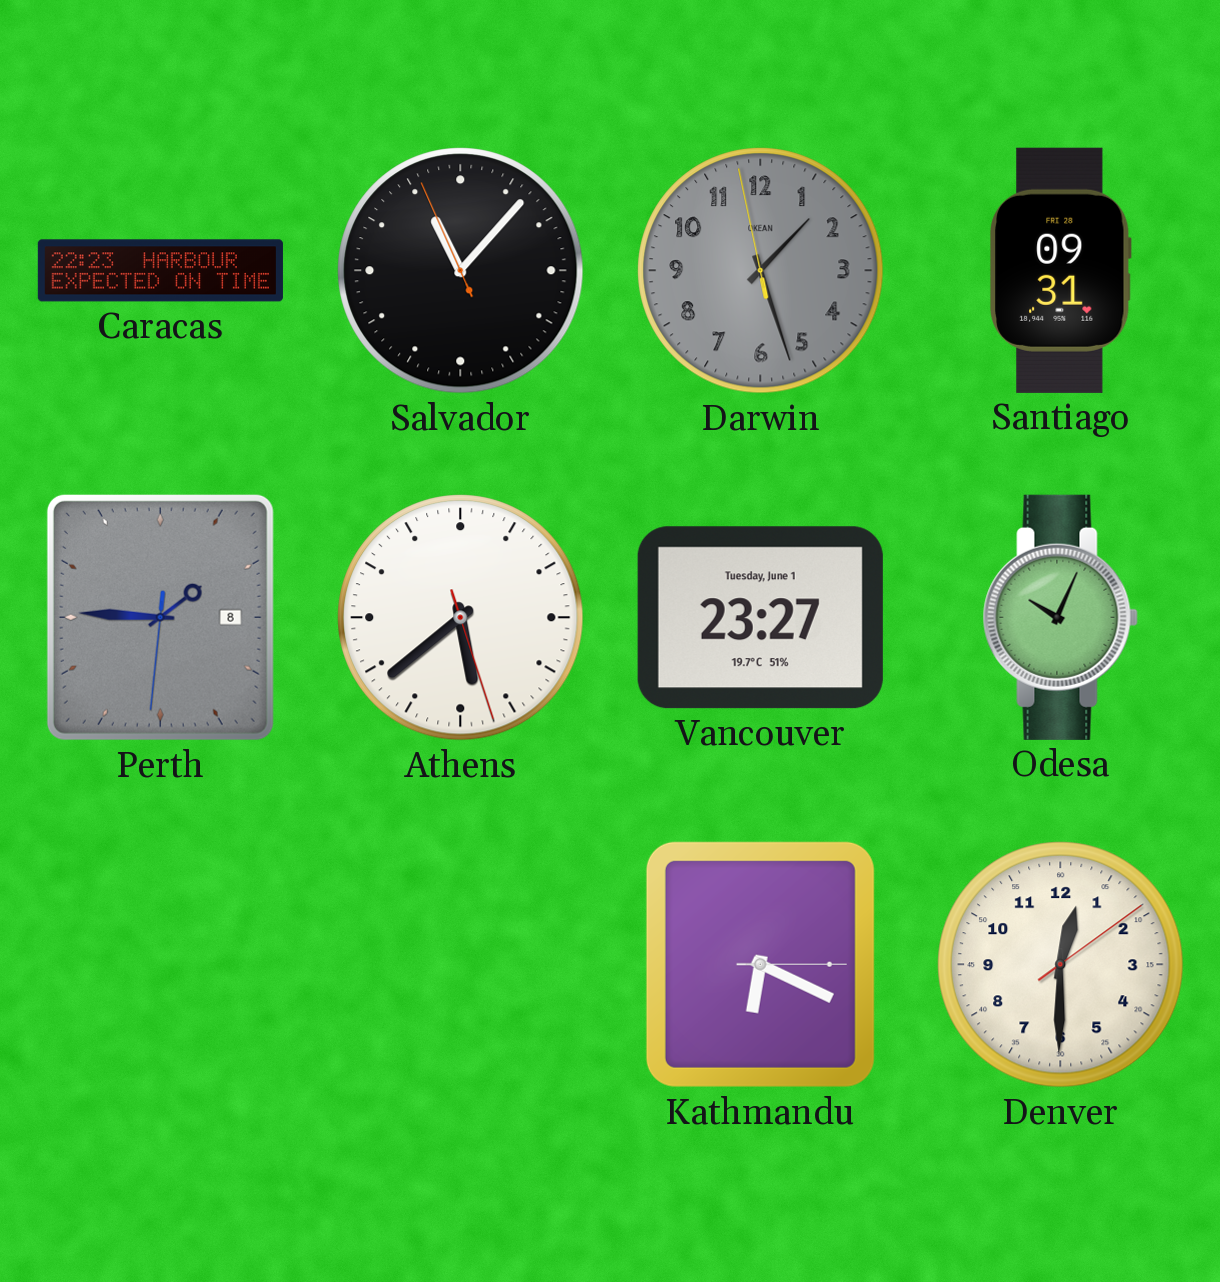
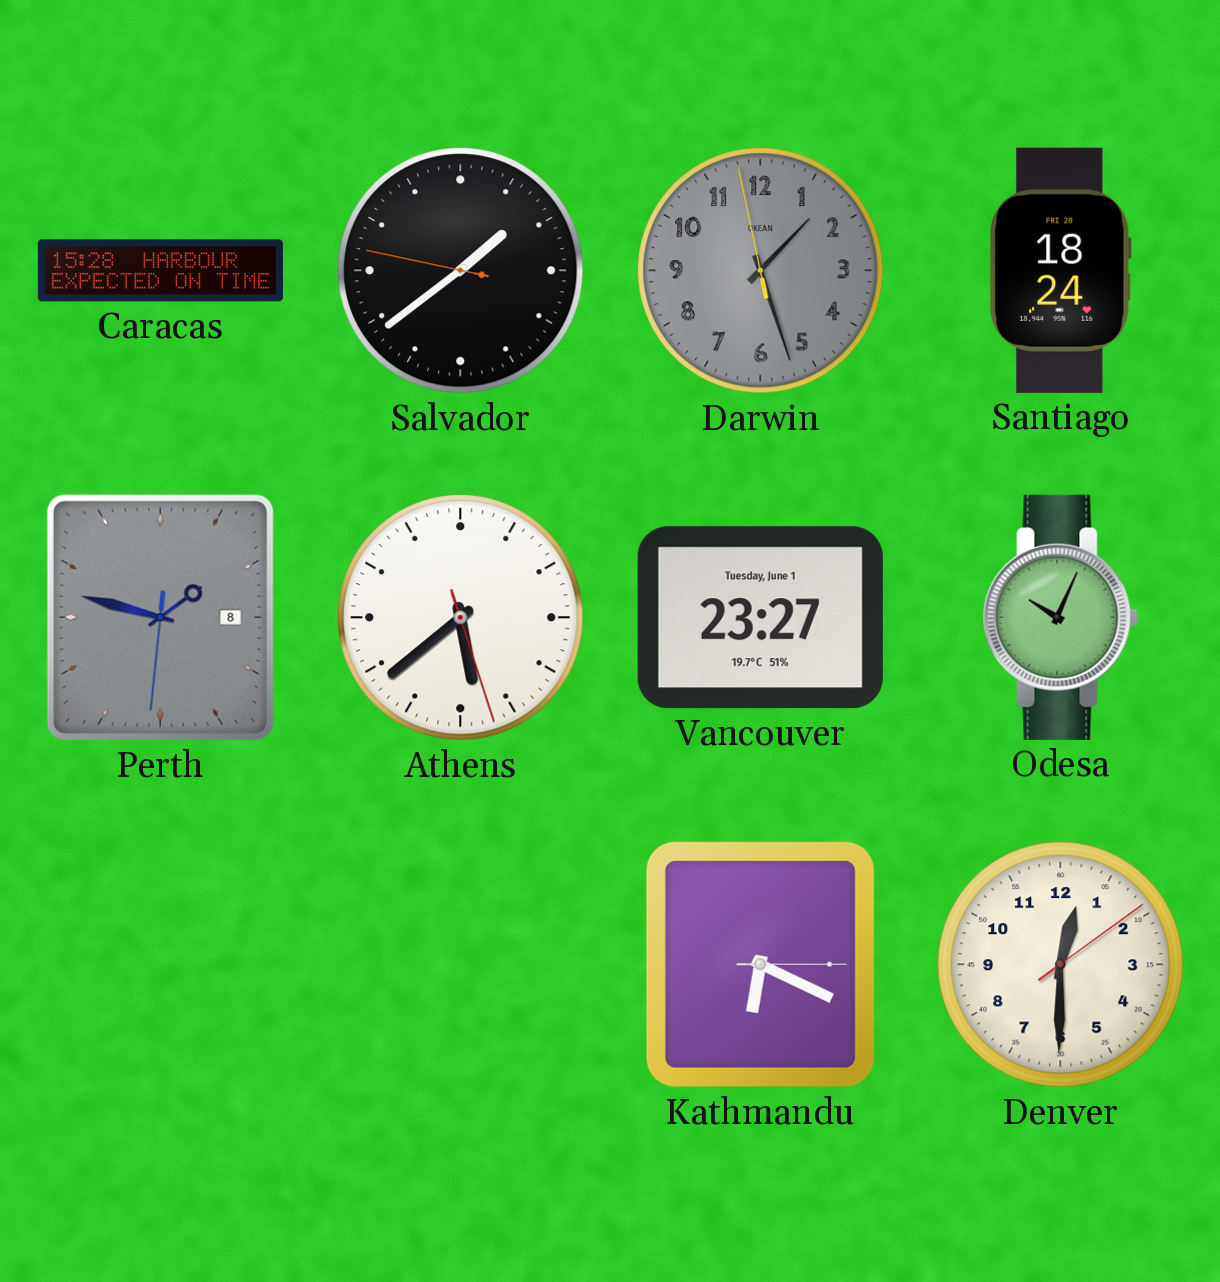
Caracas: 22:23 -> 15:28 (160, 271)
Salvador: 11:06 -> 1:38 (461, 271)
Santiago: 09:31 -> 18:24 (1061, 270)
Perth: 1:45 -> 1:47 (160, 617)
